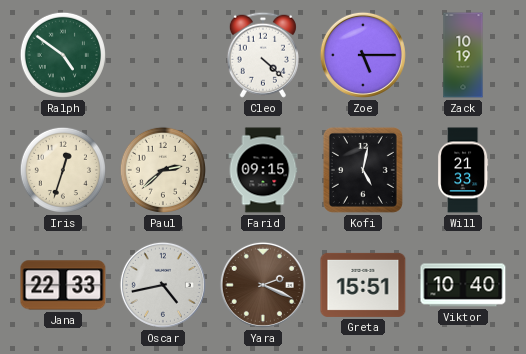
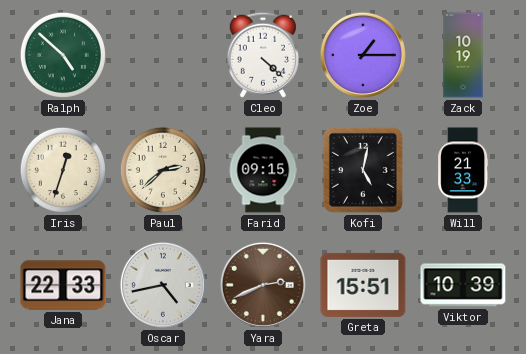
Ralph: 4:51 -> 4:52 (63, 55)
Zoe: 5:15 -> 1:15 (363, 55)
Yara: 2:19 -> 2:41 (263, 285)
Viktor: 10:40 -> 10:39 (463, 285)
